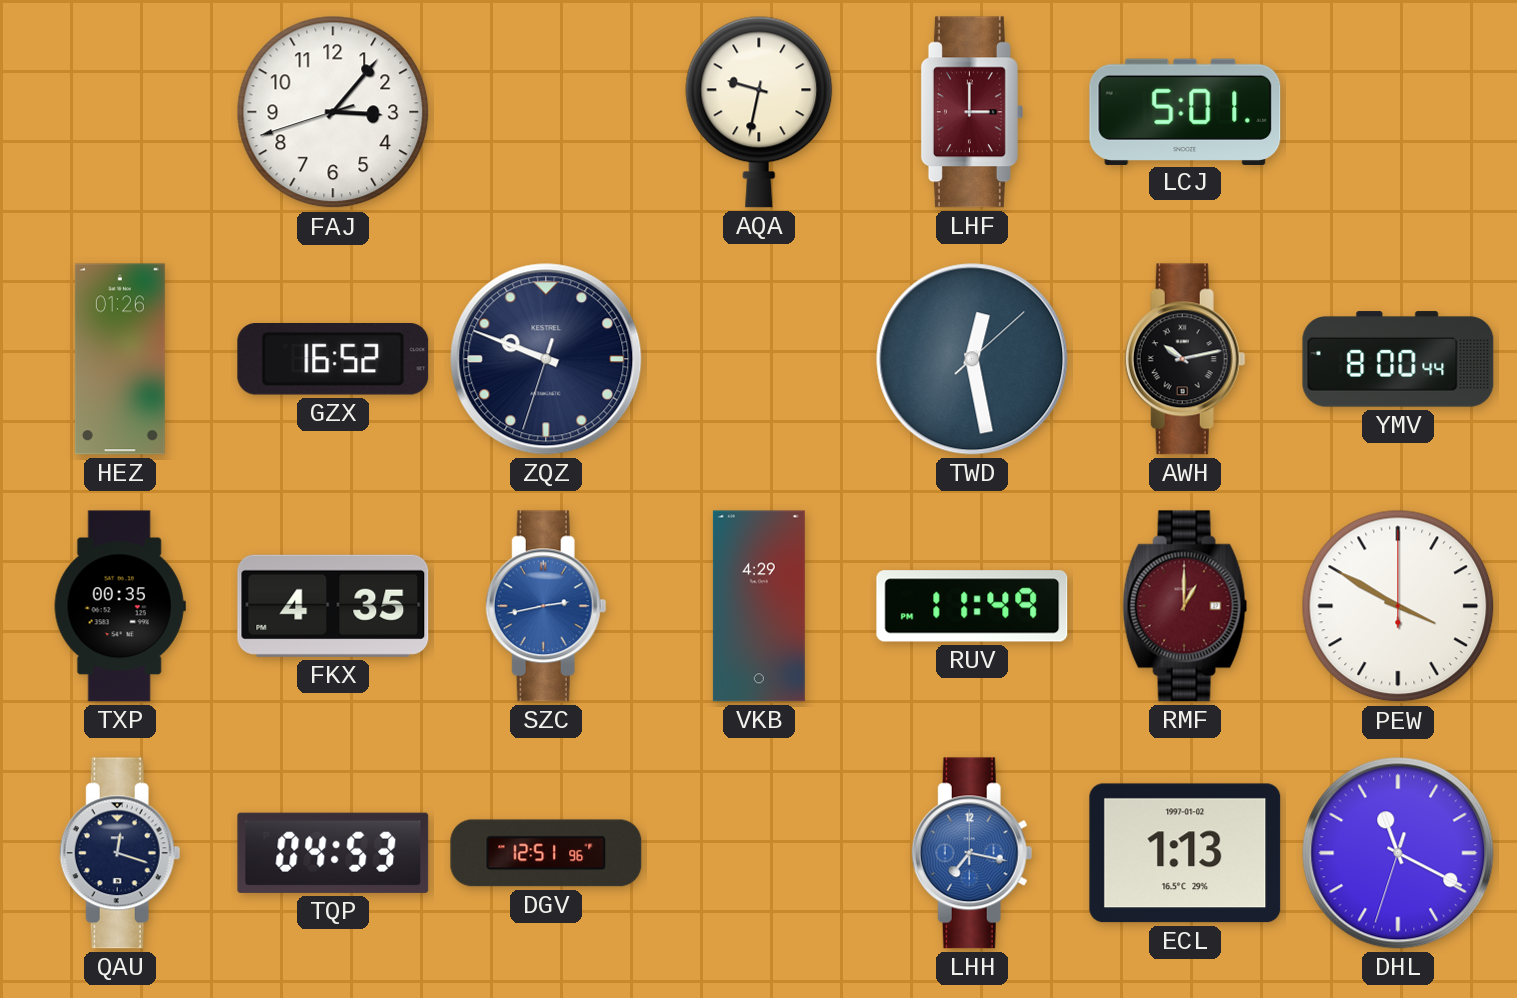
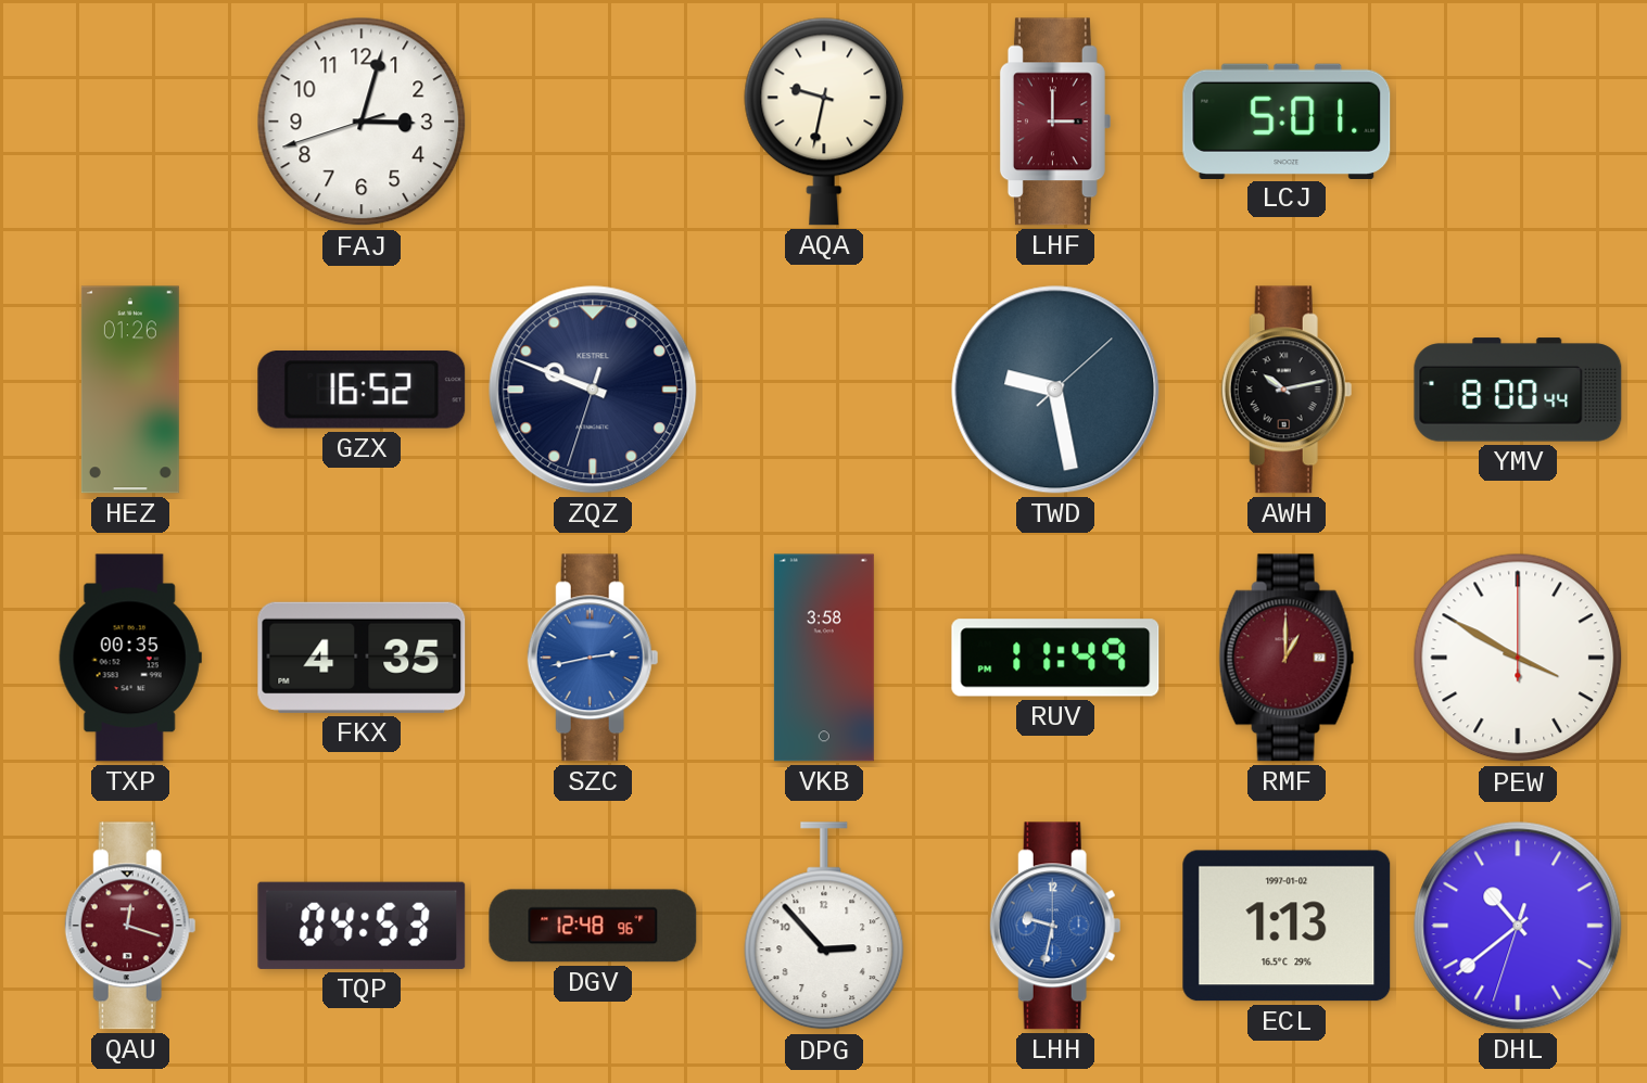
FAJ: 3:06 -> 3:02 (362, 122)
TWD: 12:28 -> 9:28 (1055, 390)
VKB: 4:29 -> 3:58 (824, 658)
QAU dial: navy -> burgundy (130, 926)
DGV: 12:51 -> 12:48 (593, 926)
DPG: none -> 2:53 (824, 927)
LHH: 7:17 -> 9:32 (1055, 926)
DHL: 11:19 -> 10:38 (1518, 926)
